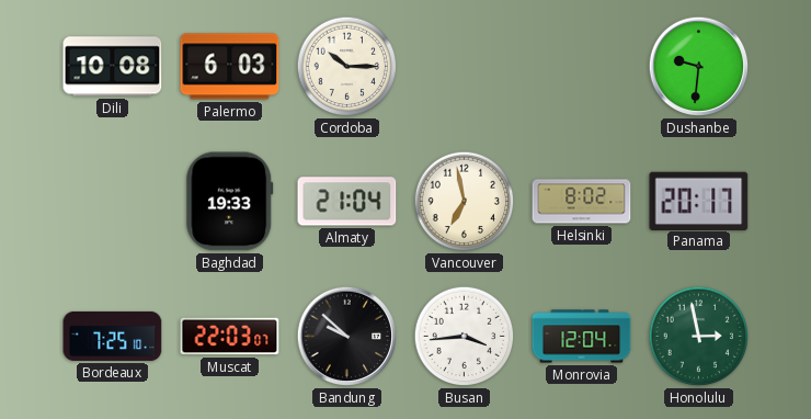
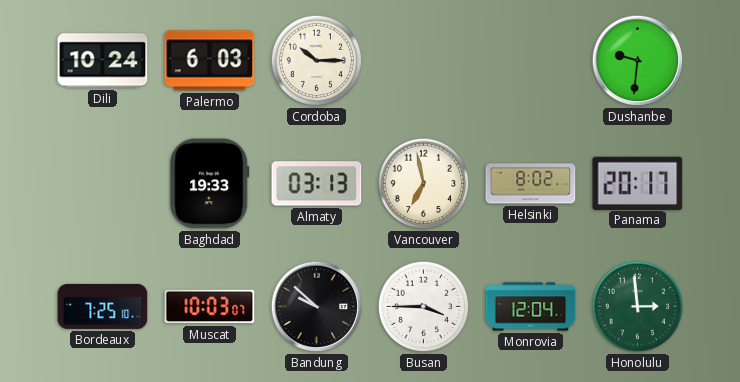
Dili: 10:08 -> 10:24 (103, 61)
Almaty: 21:04 -> 03:13 (317, 184)
Muscat: 22:03 -> 10:03 (210, 307)
Busan: 3:44 -> 3:45 (424, 307)
Honolulu: 2:58 -> 2:59 (638, 307)
